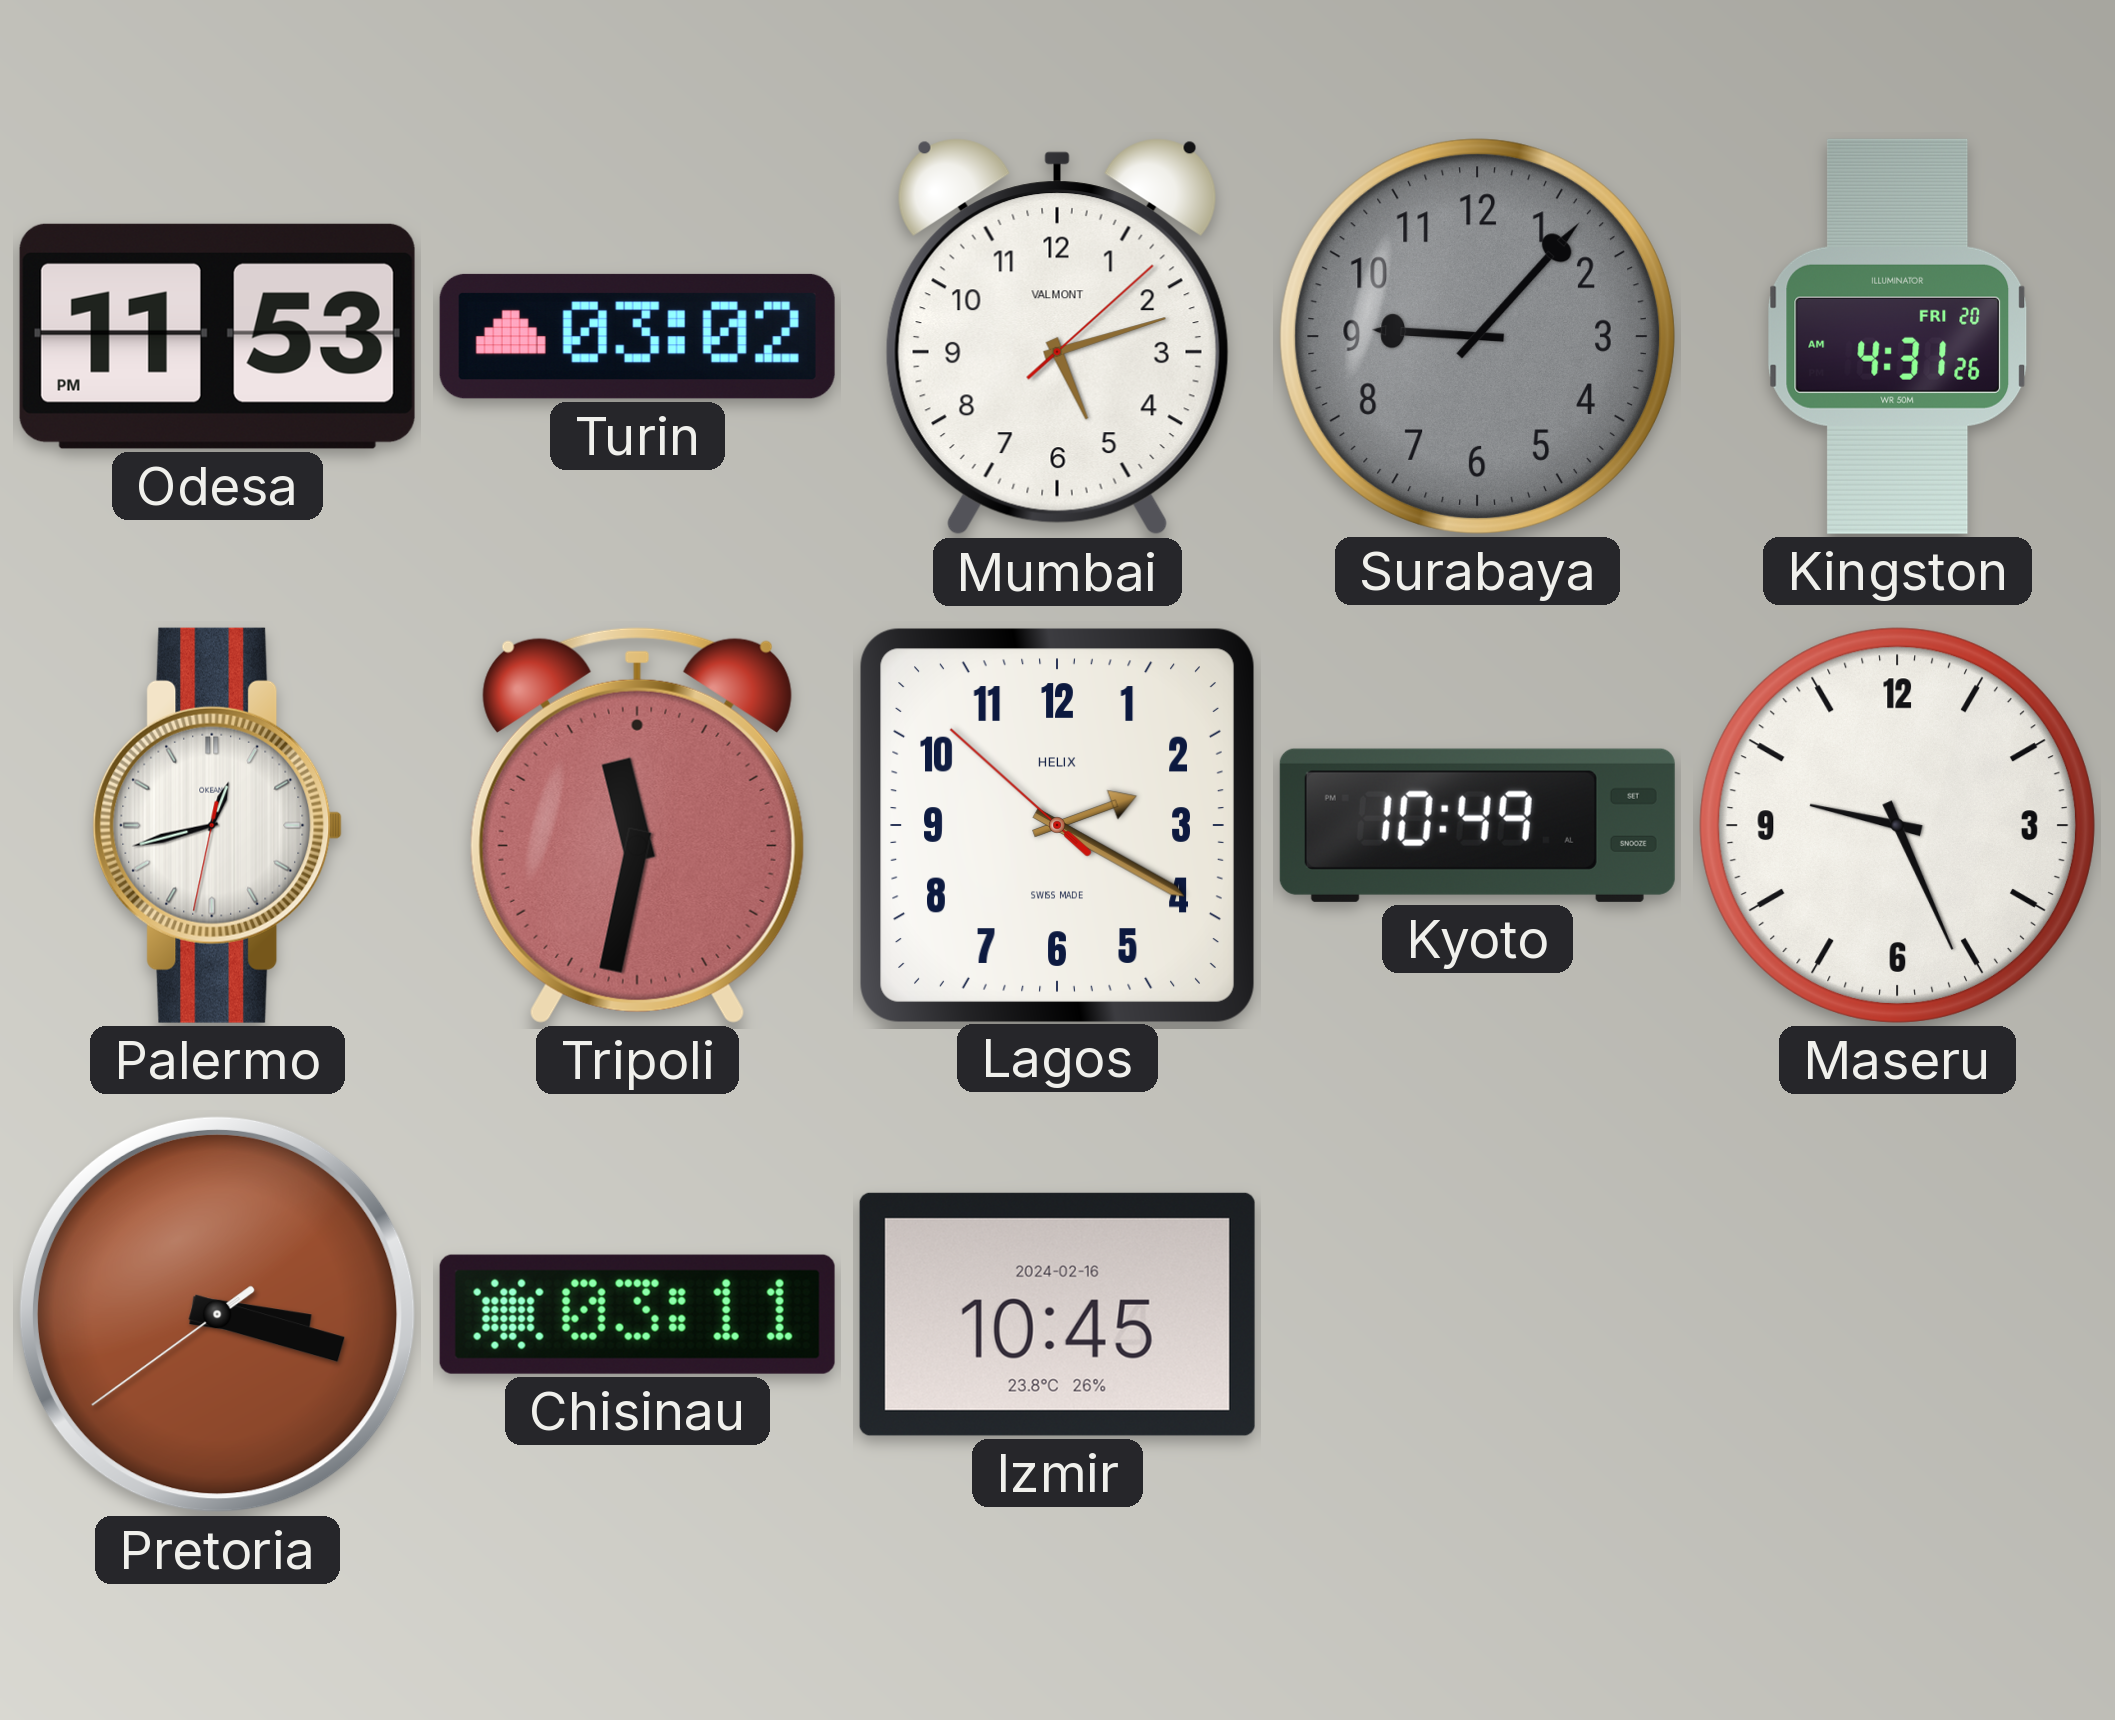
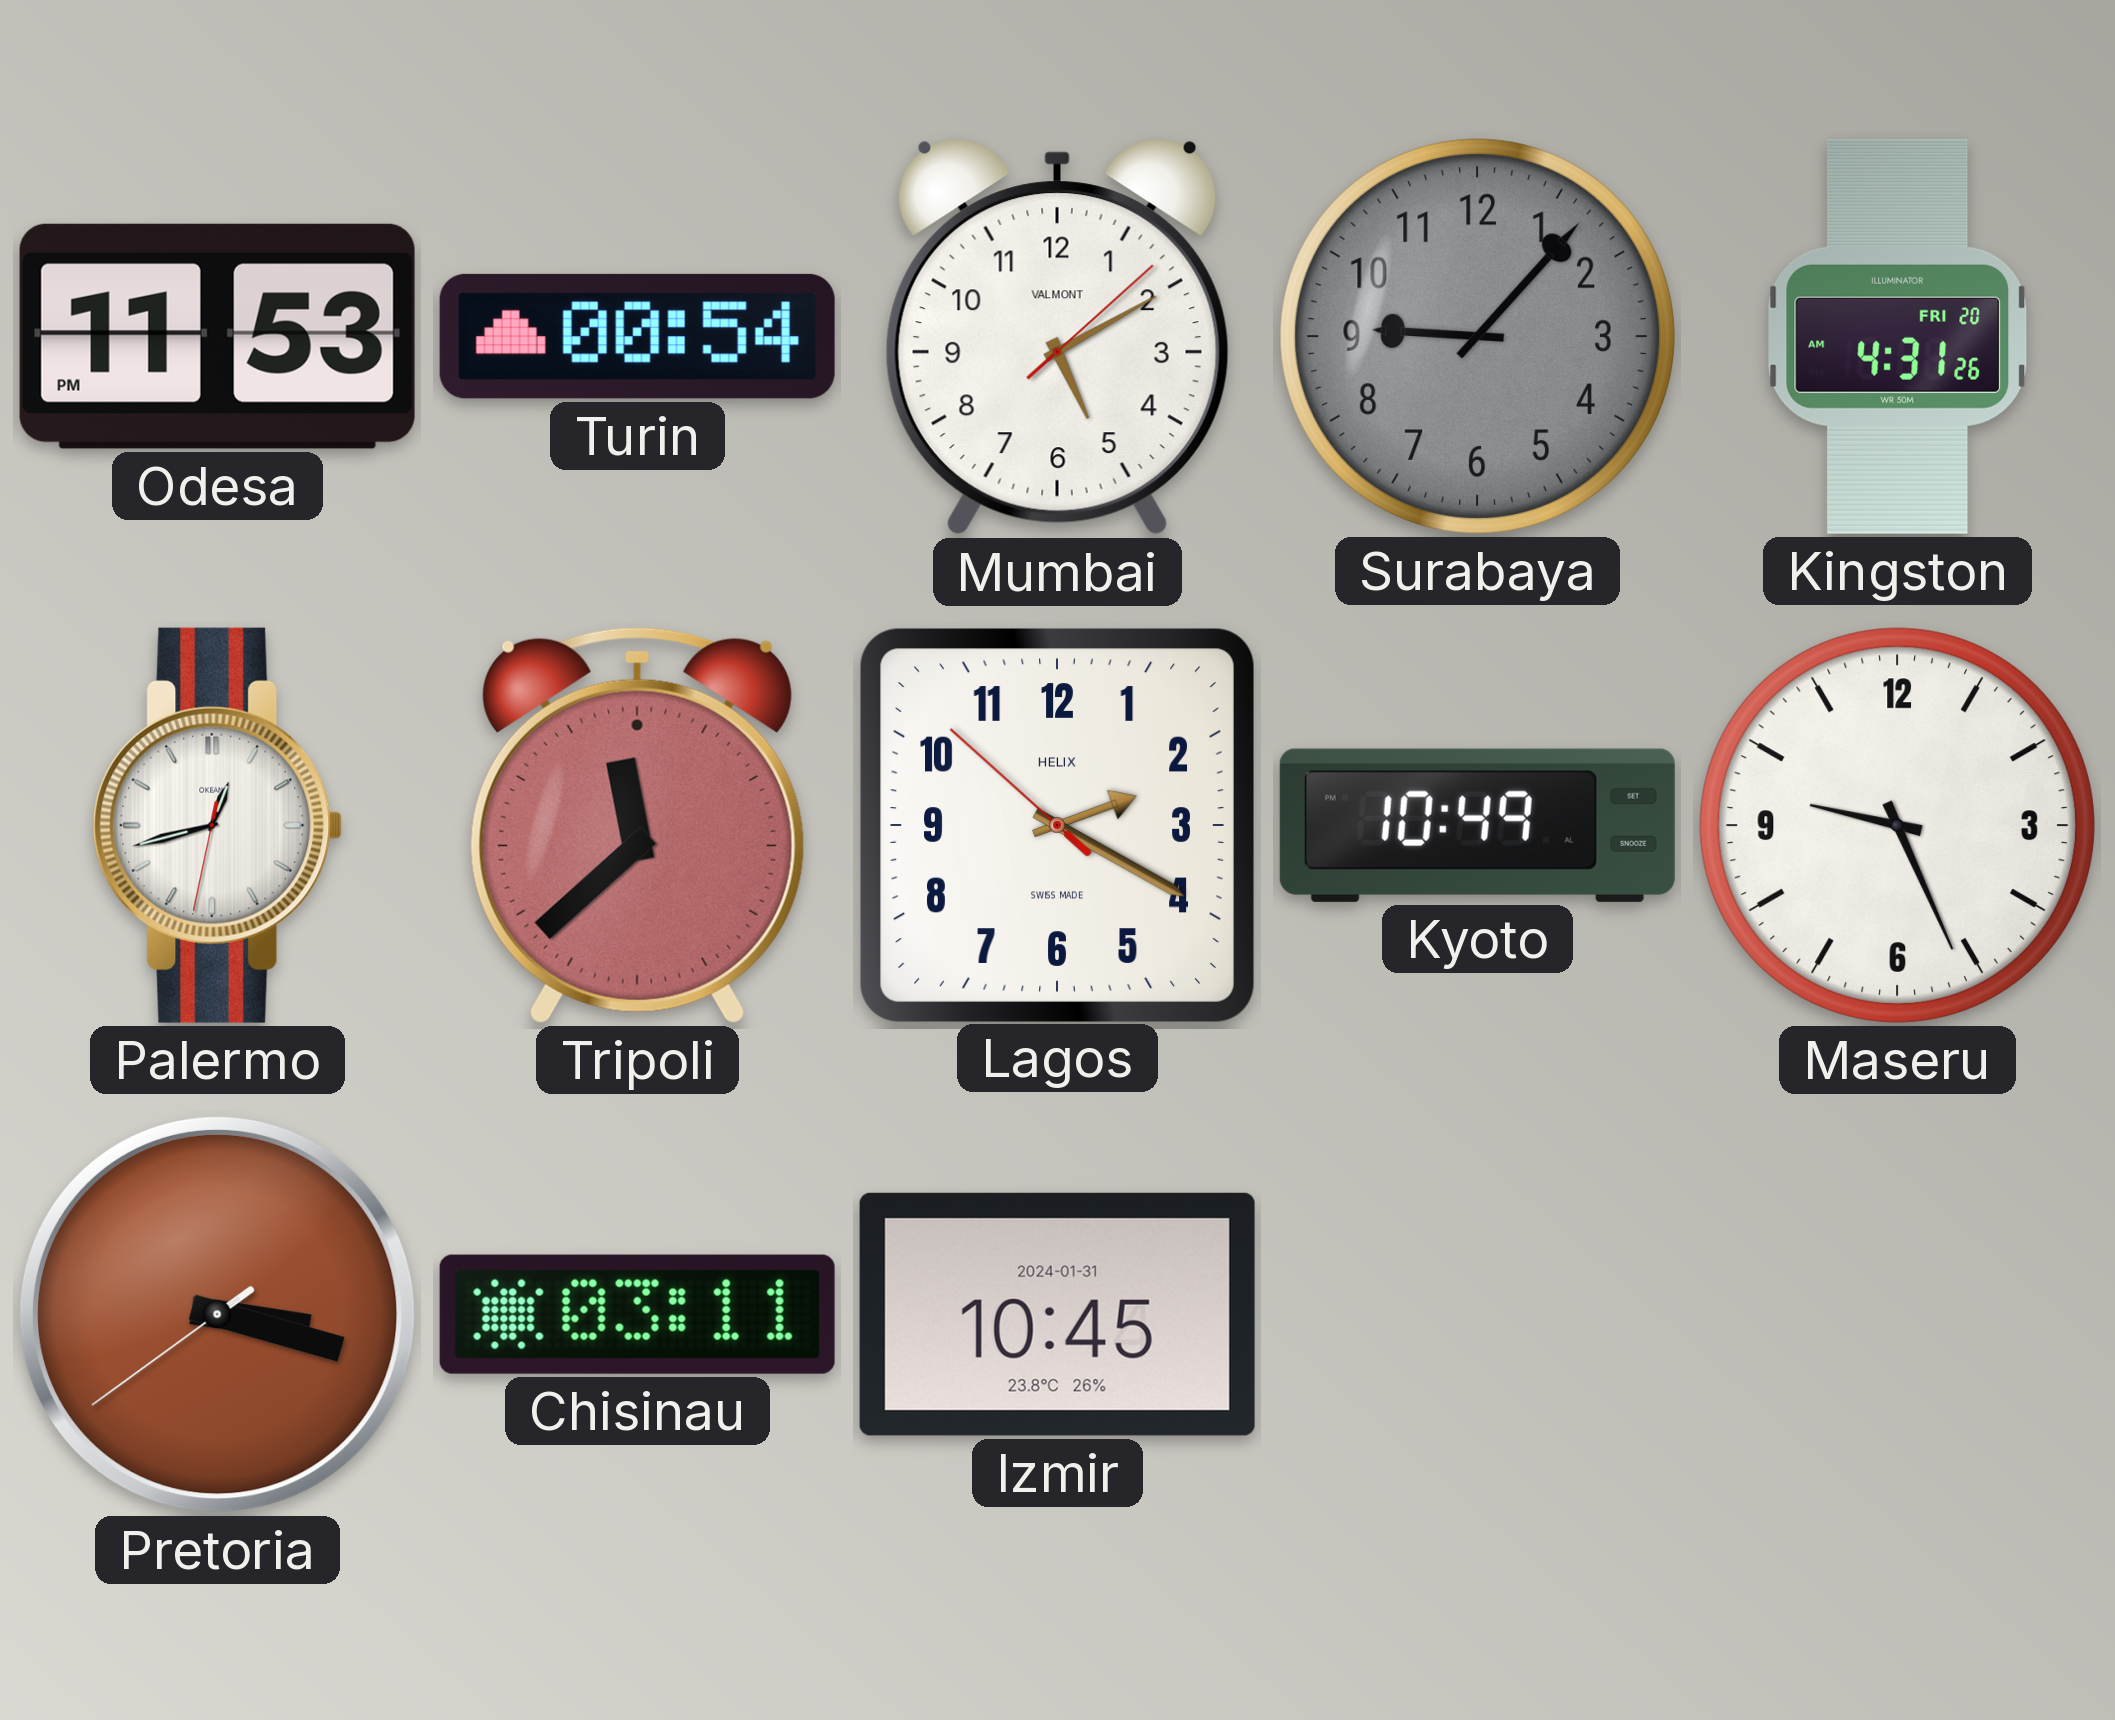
Turin: 03:02 -> 00:54 (637, 336)
Mumbai: 5:12 -> 5:10 (1057, 337)
Tripoli: 11:32 -> 11:38 (637, 825)
Izmir date: 2024-02-16 -> 2024-01-31 (1057, 1314)
